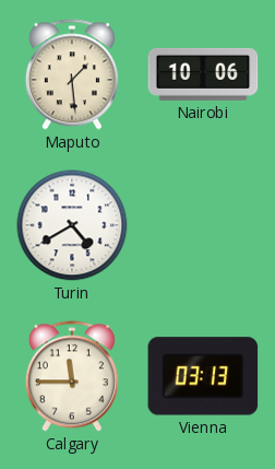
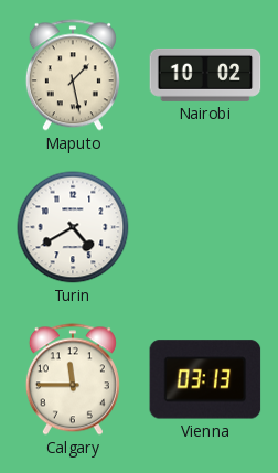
Maputo: 1:29 -> 1:28 (73, 75)
Nairobi: 10:06 -> 10:02 (205, 75)
